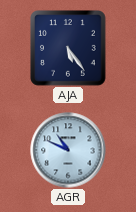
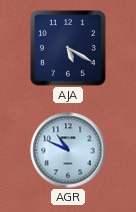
AJA: 5:24 -> 5:20 (69, 49)
